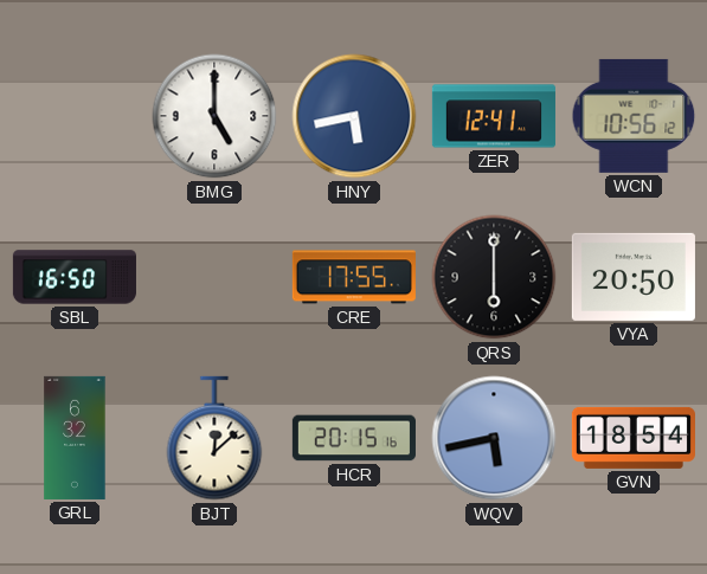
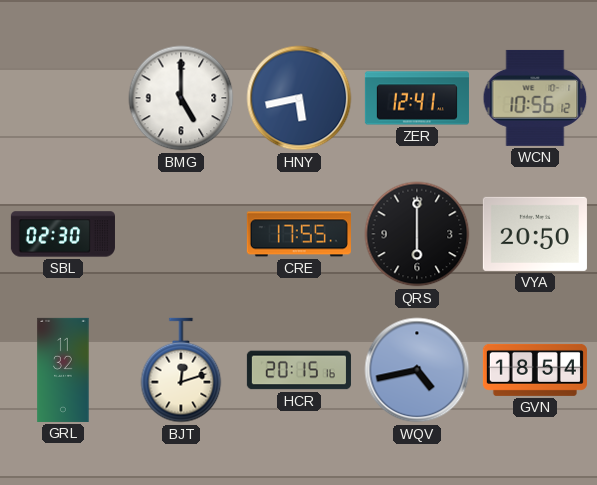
SBL: 16:50 -> 02:30 (63, 234)
GRL: 6:32 -> 11:32 (63, 370)
BJT: 12:08 -> 12:12 (181, 370)
WQV: 5:43 -> 4:43 (417, 370)
